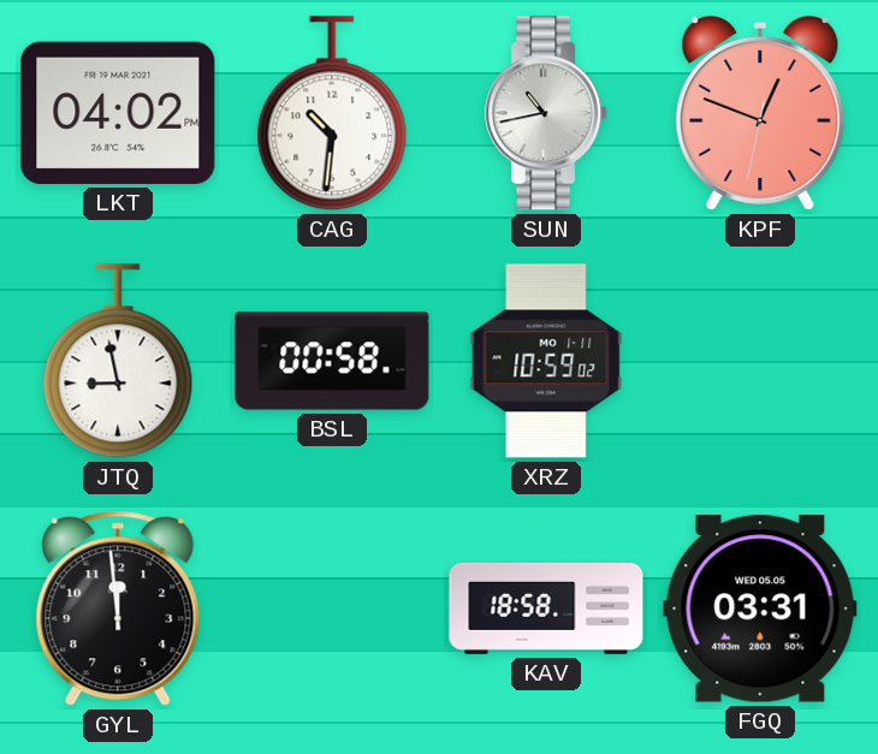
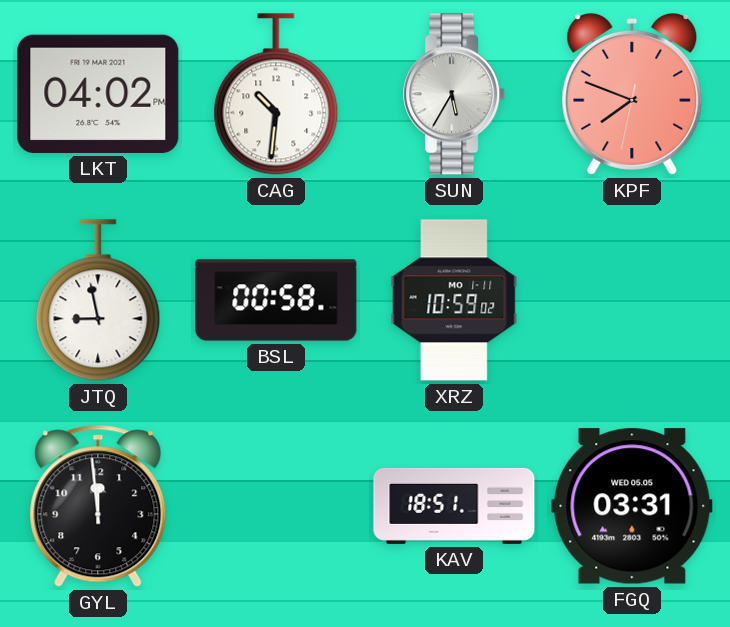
SUN: 10:43 -> 5:35 (455, 94)
KPF: 12:48 -> 7:48 (632, 94)
KAV: 18:58 -> 18:51 (454, 506)
